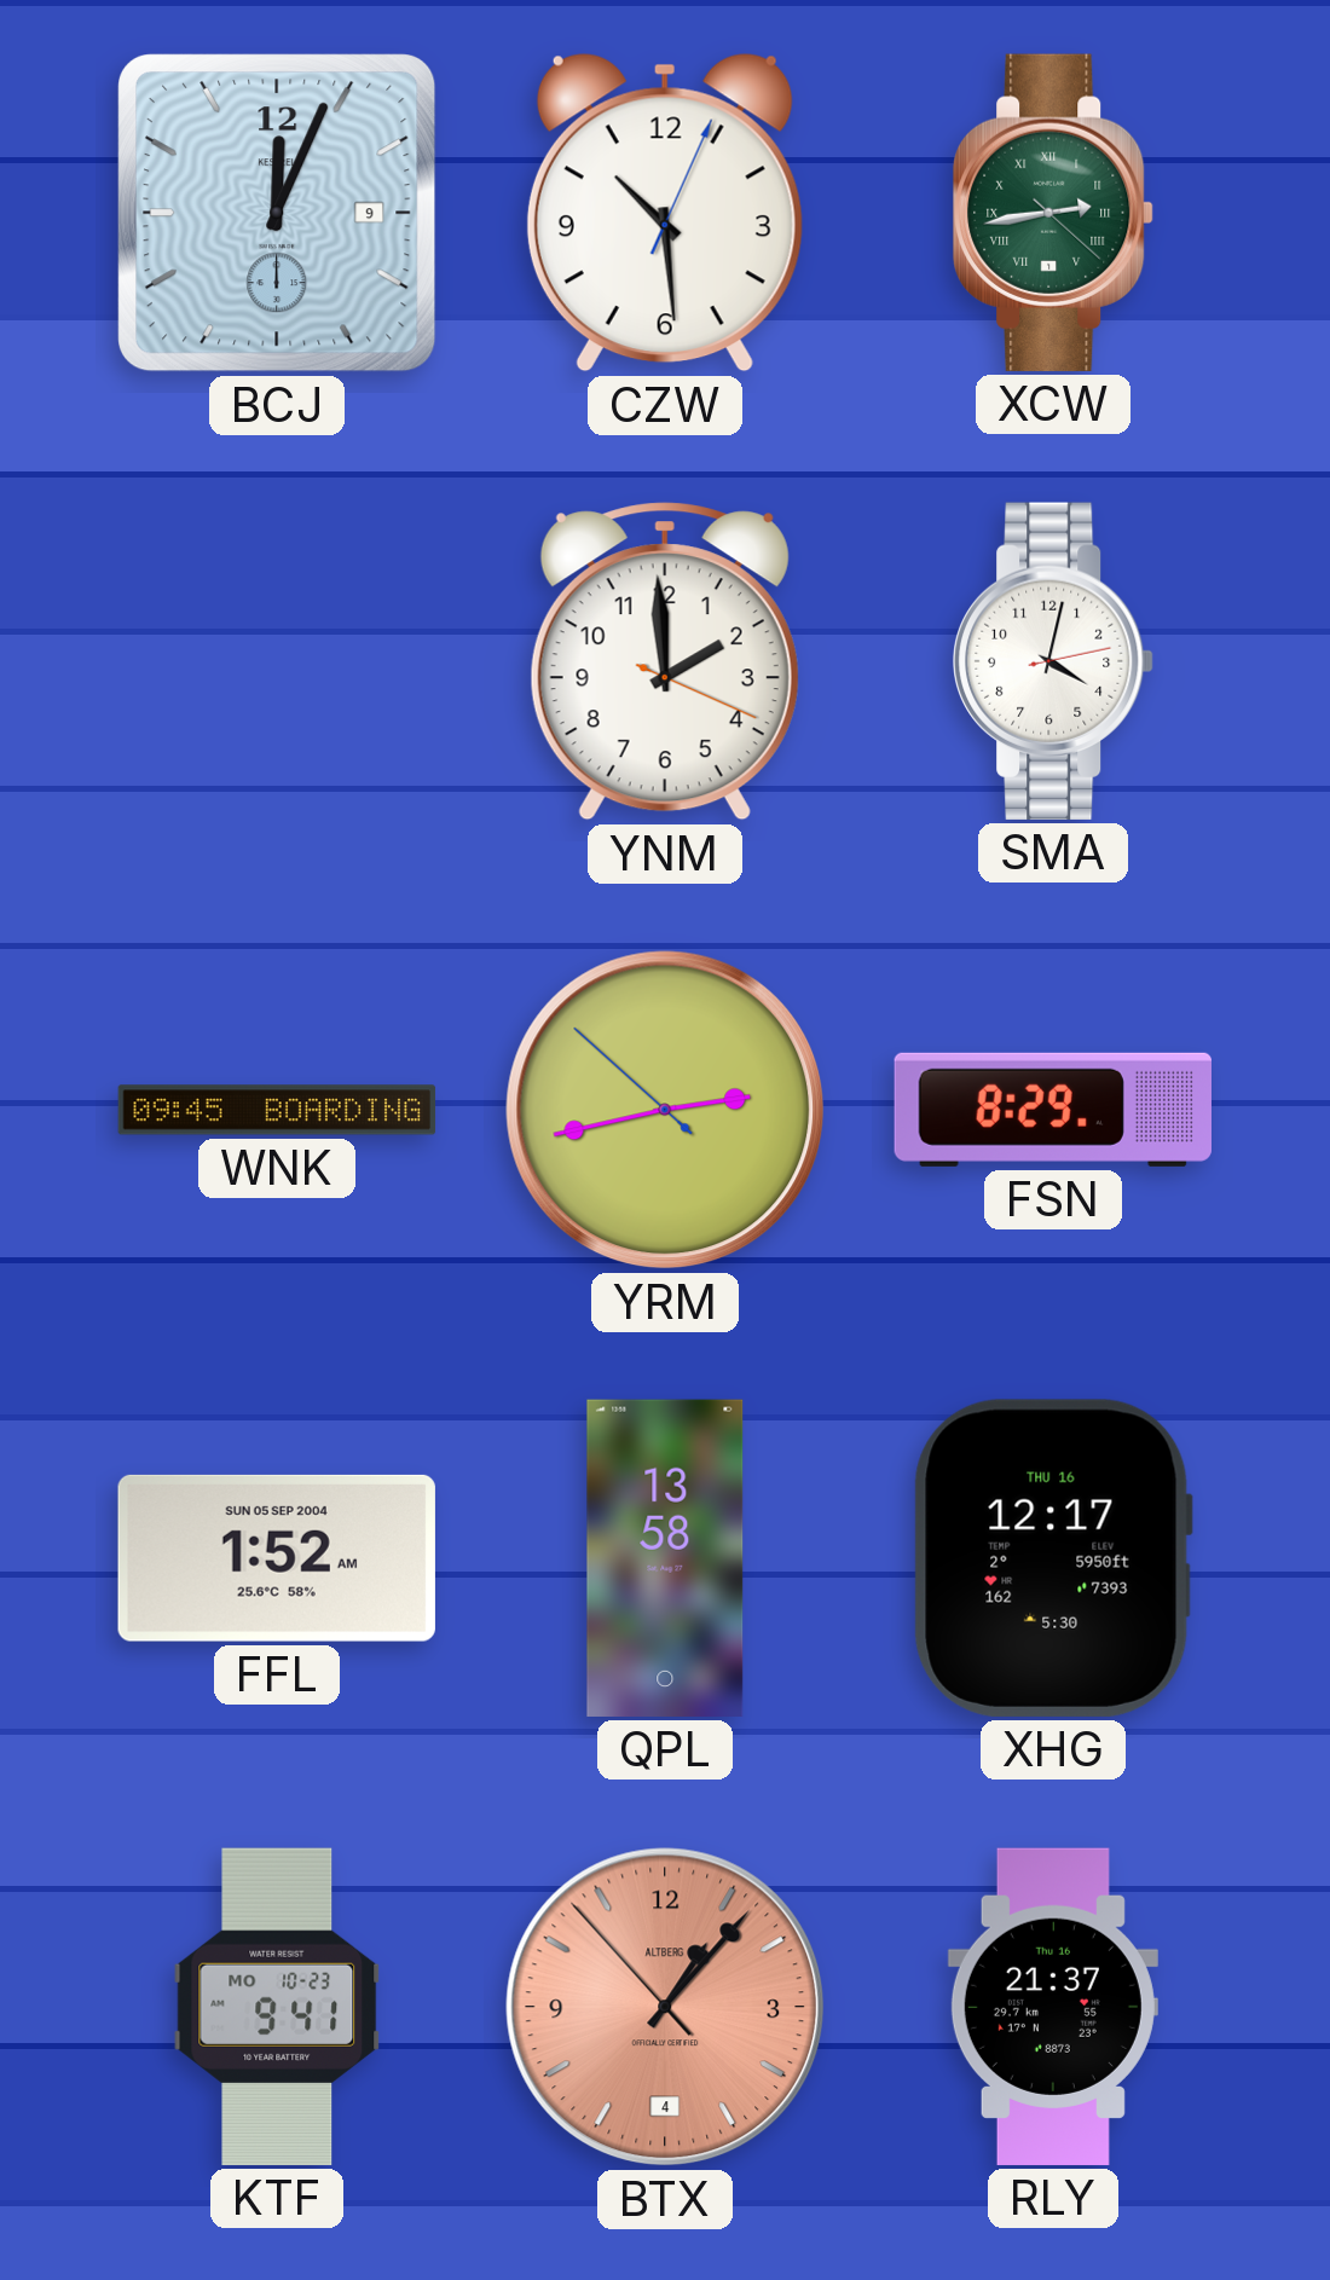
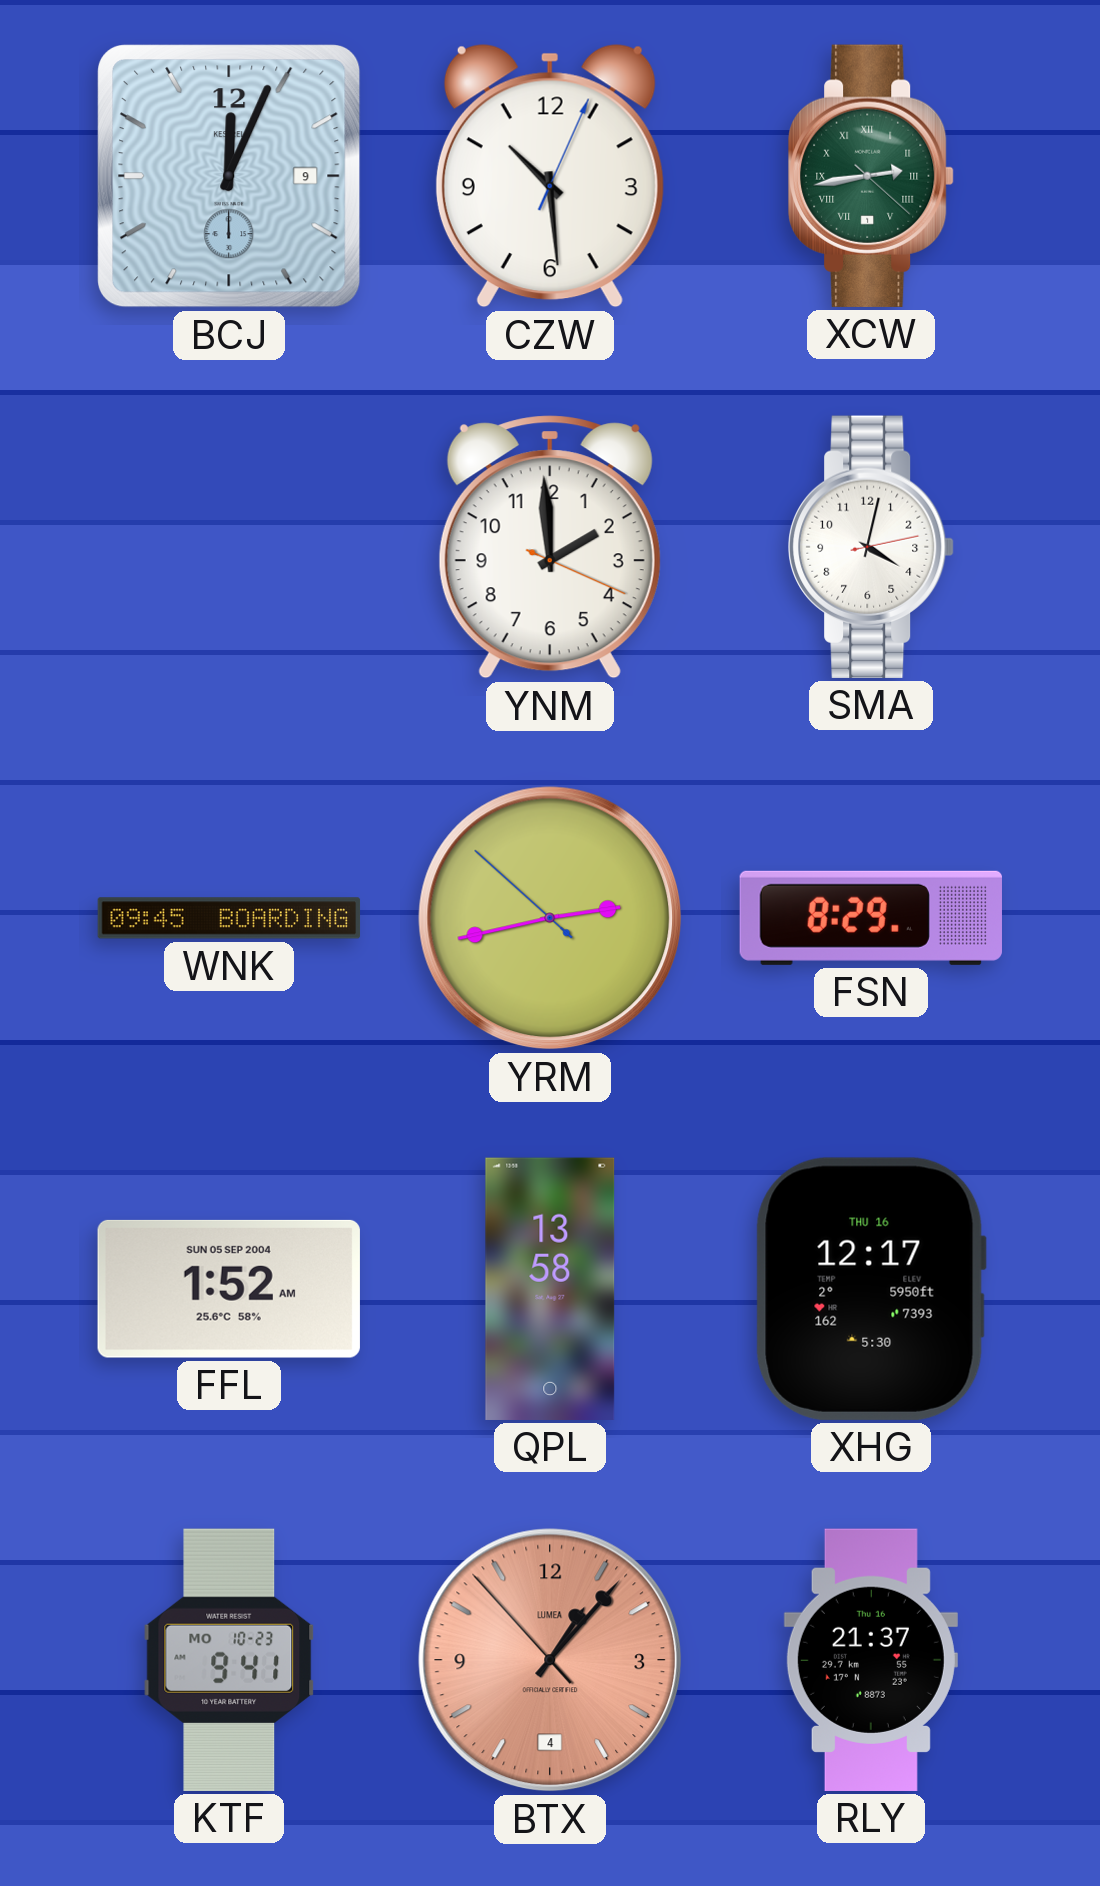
BTX brand: ALTBERG -> LUMEA (550, 1660)
